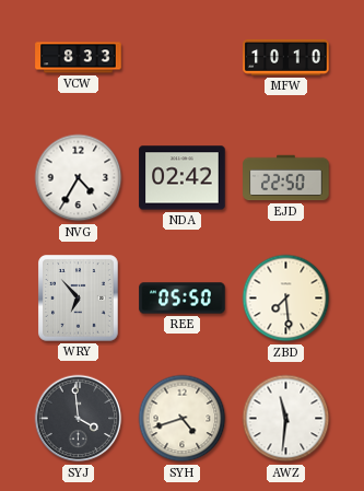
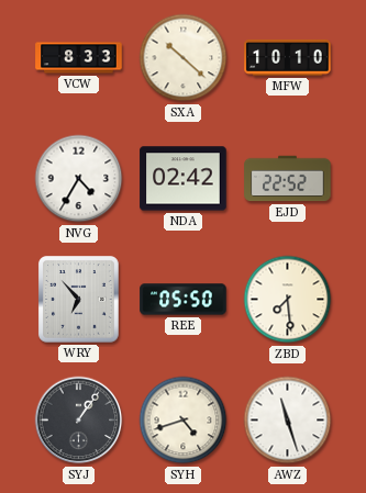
SXA: none -> 10:22 (184, 58)
EJD: 22:50 -> 22:52 (288, 179)
SYJ: 3:59 -> 1:06 (79, 421)
AWZ: 11:31 -> 11:27 (288, 421)
